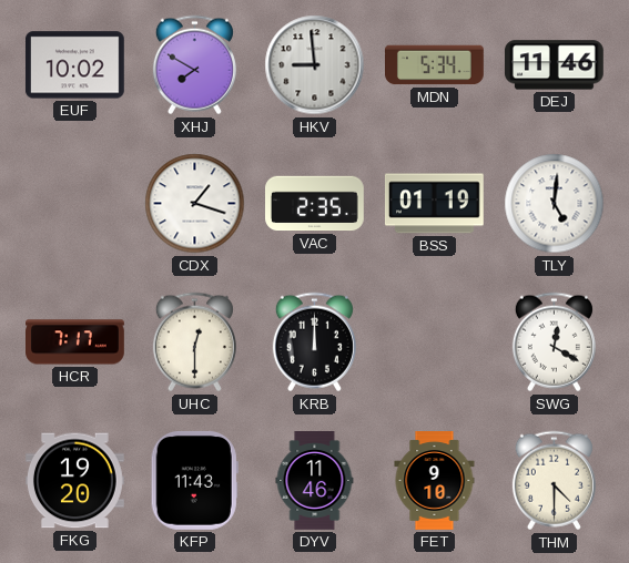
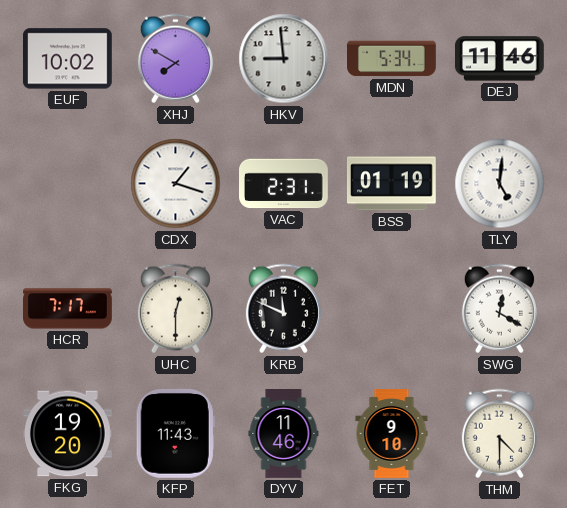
VAC: 2:35 -> 2:31 (284, 184)
KRB: 12:00 -> 11:49 (283, 309)
